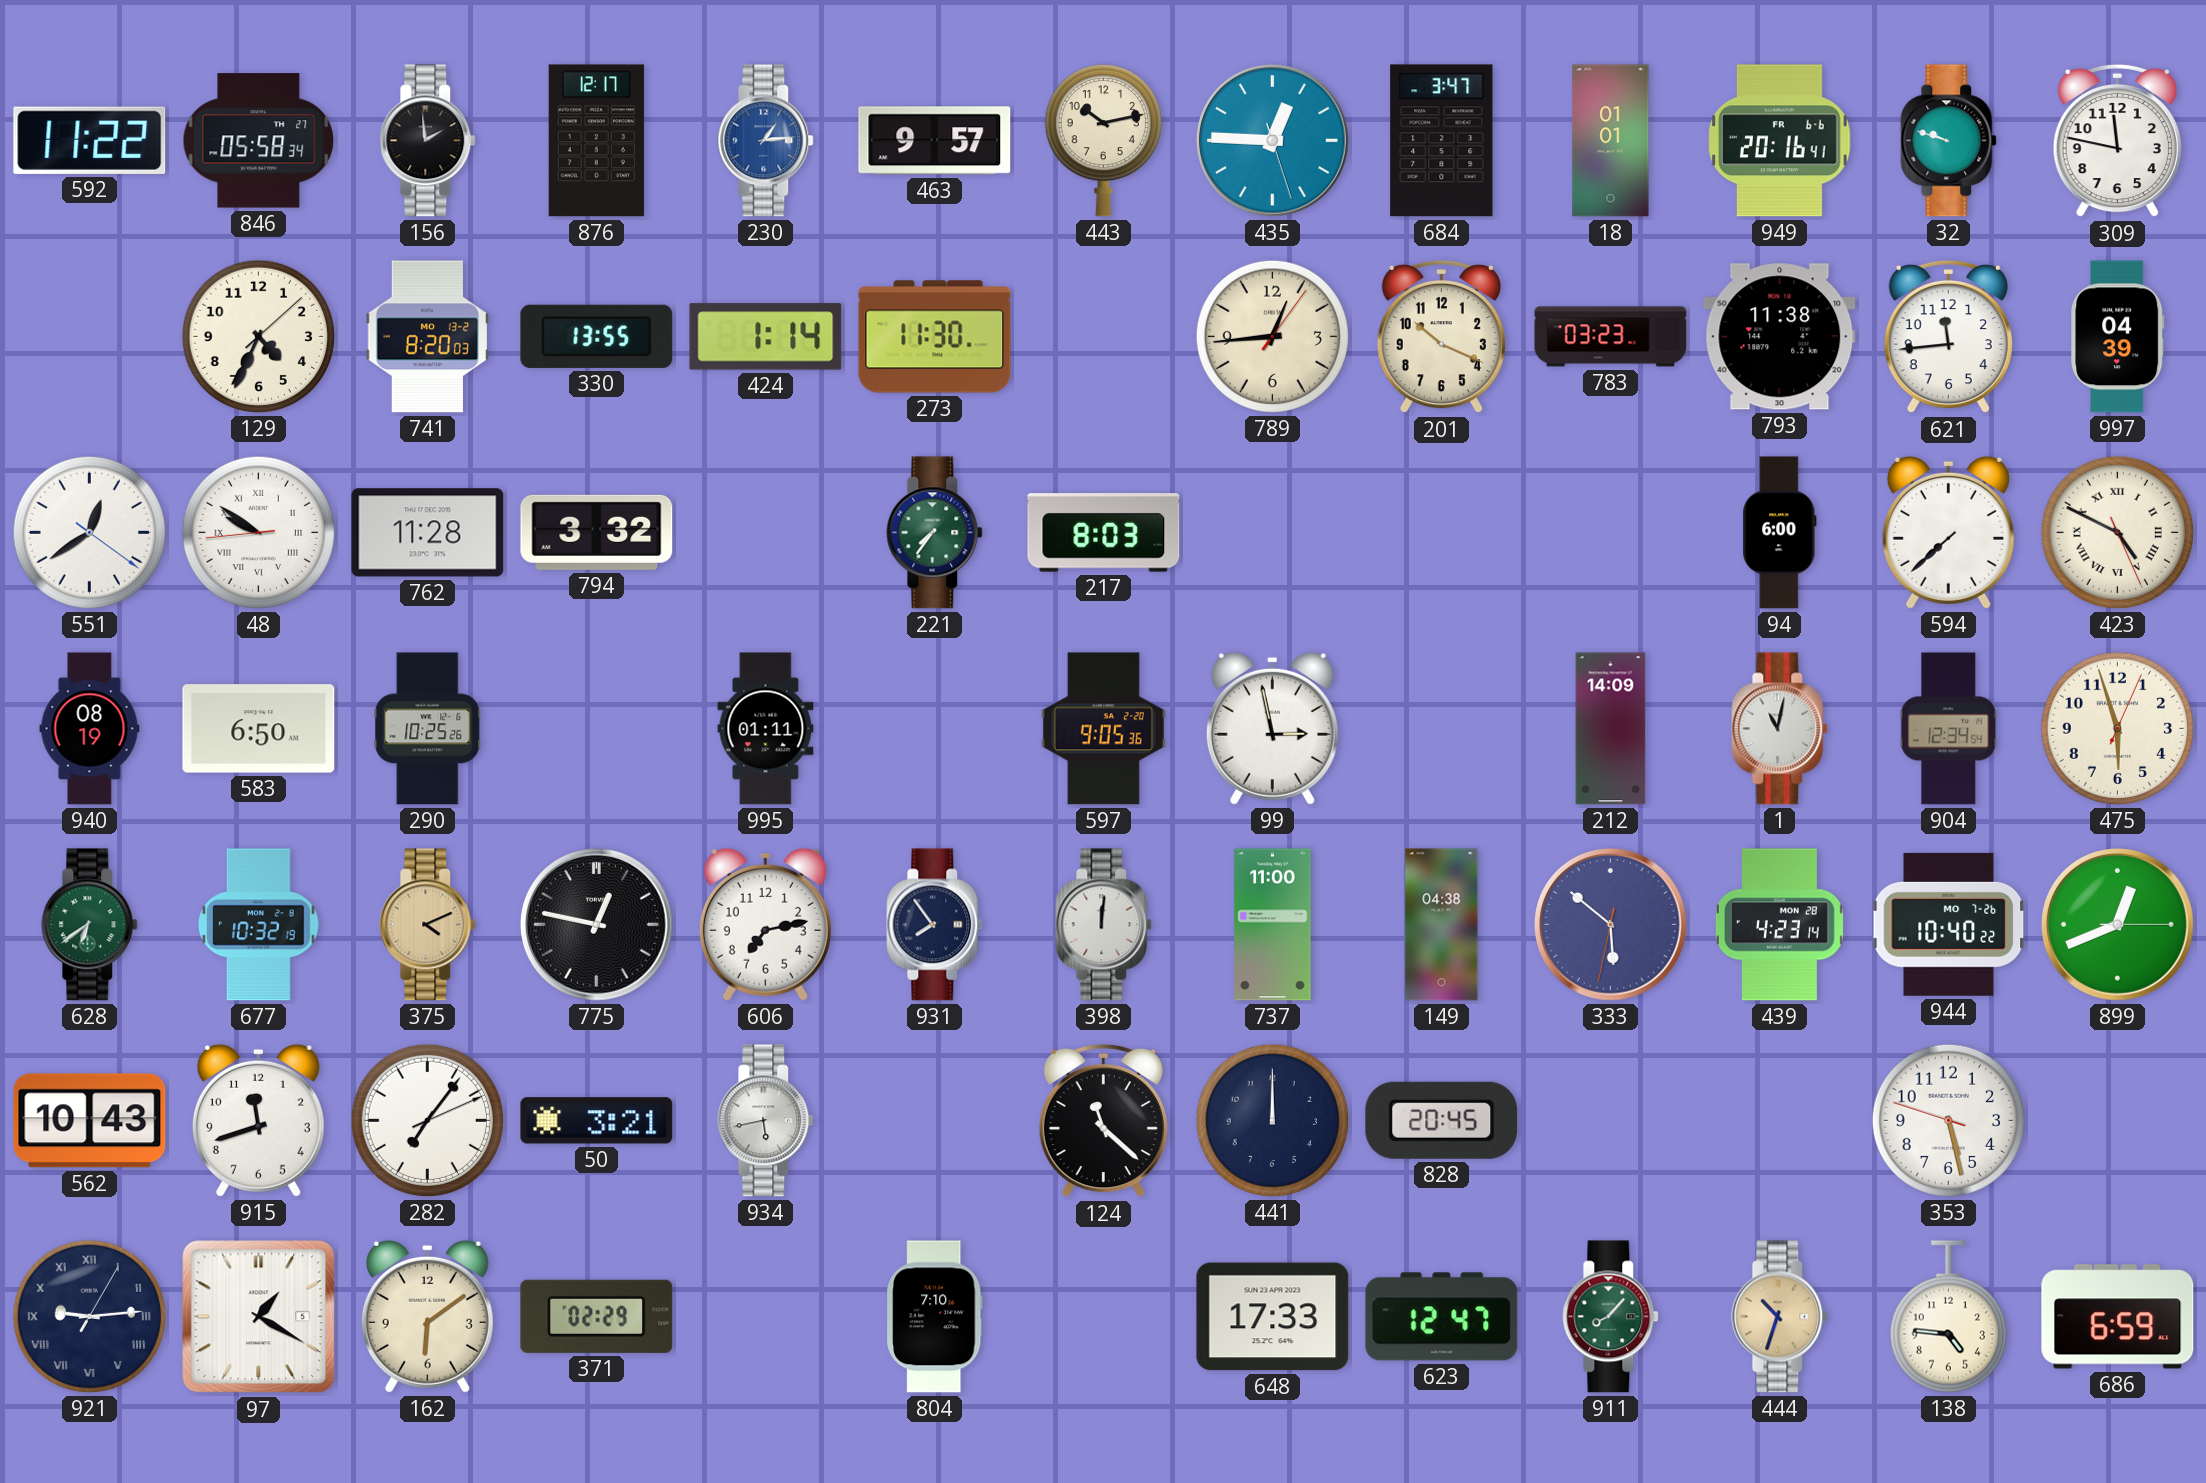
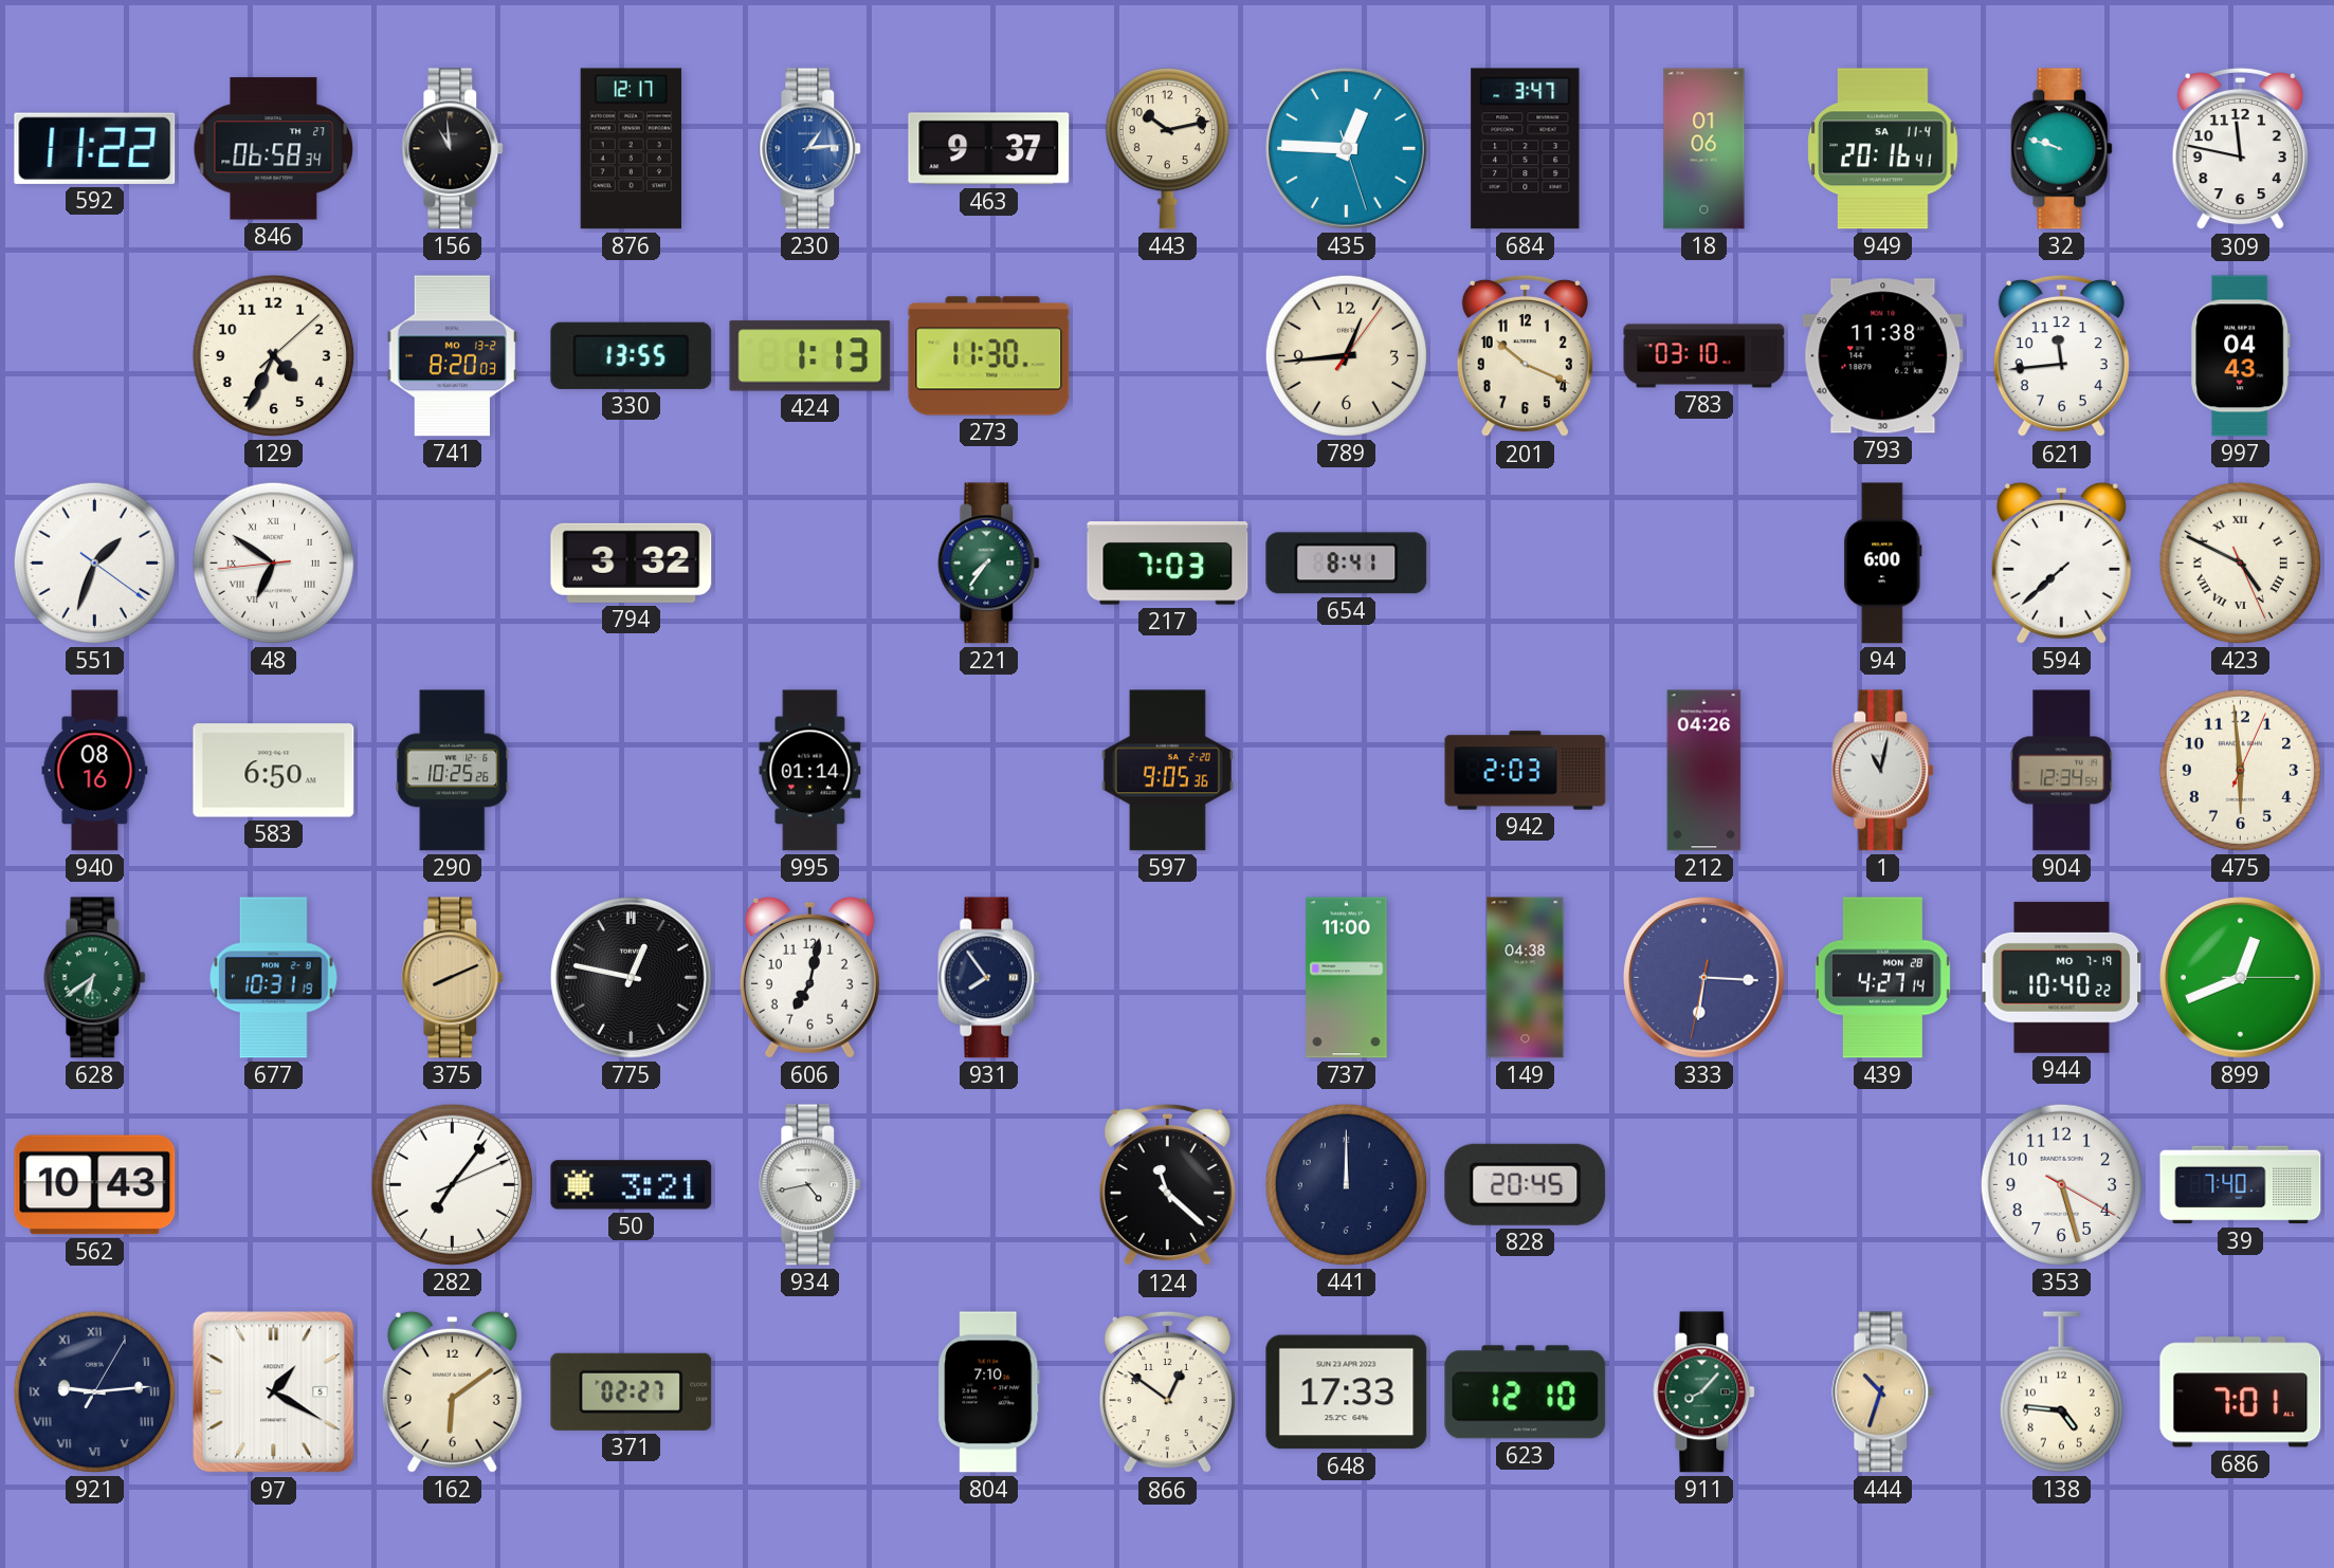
846: 05:58 -> 06:58 (274, 149)
156: 1:59 -> 10:59 (453, 149)
463: 9:57 -> 9:37 (989, 149)
18: 01:01 -> 01:06 (1704, 149)
949 date: FR 6-6 -> SA 11-4 (1883, 149)
424: 1:14 -> 1:13 (810, 356)
783: 03:23 -> 03:10 (1704, 356)
997: 04:39 -> 04:43 (2241, 356)
551: 12:39 -> 1:33 (94, 562)
48: 9:50 -> 6:50 (273, 562)
762: 11:28 -> none (428, 533)
217: 8:03 -> 7:03 (1168, 564)
654: none -> 8:41 (1347, 564)
940: 08:19 -> 08:16 (95, 771)
995: 01:11 -> 01:14 (810, 771)
99: 2:58 -> none (1272, 728)
942: none -> 2:03 (1526, 771)
212: 14:09 -> 04:26 (1704, 771)
475: 5:57 -> 5:59 (2240, 770)
677: 10:32 -> 10:31 (274, 978)
375: 4:11 -> 8:11 (453, 978)
606: 7:13 -> 7:02 (809, 977)
398: 12:01 -> none (1104, 925)
333: 5:51 -> 6:15 (1704, 978)
439: 4:23 -> 4:27 (1882, 978)
944 date: MO 7-26 -> MO 7-19 (2062, 977)
915: 11:42 -> none (258, 1120)
934: 5:43 -> 4:43 (810, 1185)
353: 5:27:48 -> 5:27:20 (2061, 1184)
39: none -> 7:40 (2241, 1185)
371: 02:29 -> 02:27 (632, 1391)
866: none -> 12:51 (1167, 1392)
623: 12:47 -> 12:10 (1526, 1392)
686: 6:59 -> 7:01 (2241, 1392)
